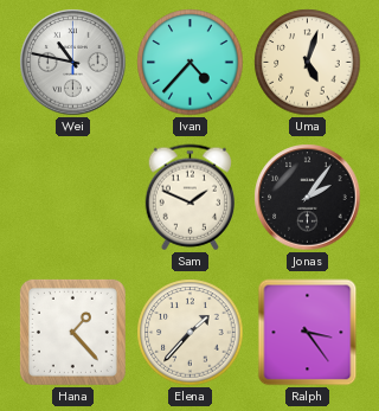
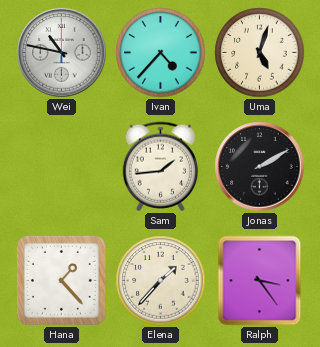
Sam: 1:49 -> 1:44 (160, 167)
Jonas: 2:06 -> 2:10 (260, 167)
